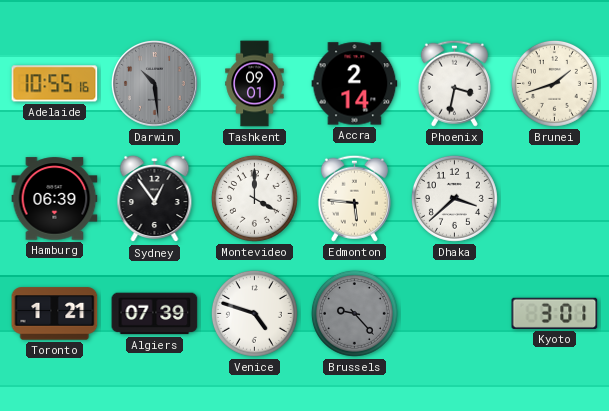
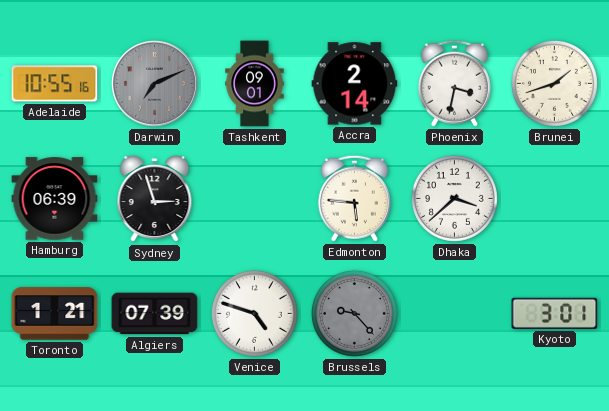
Darwin: 10:29 -> 7:11 (154, 83)
Sydney: 12:54 -> 2:57 (155, 199)
Montevideo: 4:00 -> none (254, 198)
